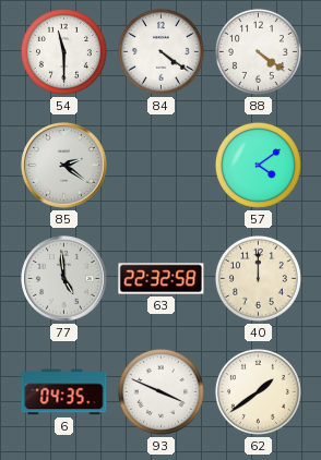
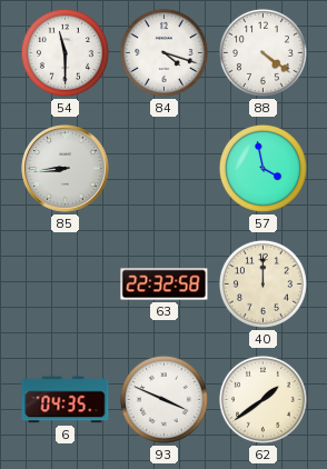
84: 4:21 -> 4:18 (163, 52)
85: 2:21 -> 8:44 (66, 169)
57: 4:09 -> 3:58 (262, 168)
77: 4:59 -> none (64, 279)
